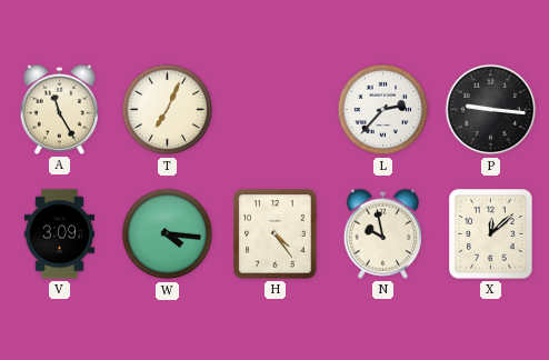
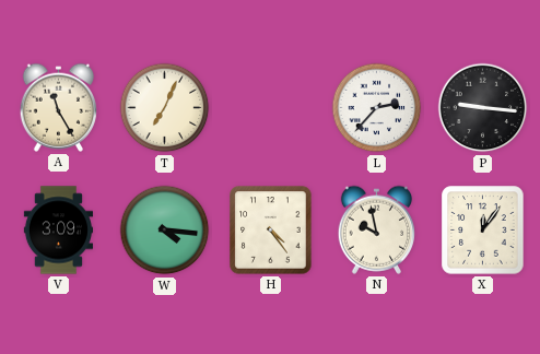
X: 12:08 -> 12:06 (483, 231)
